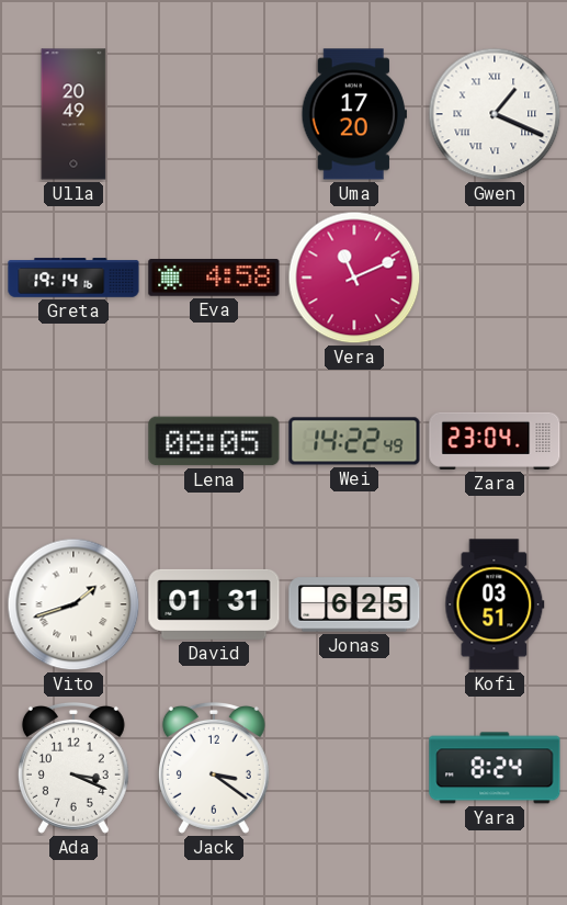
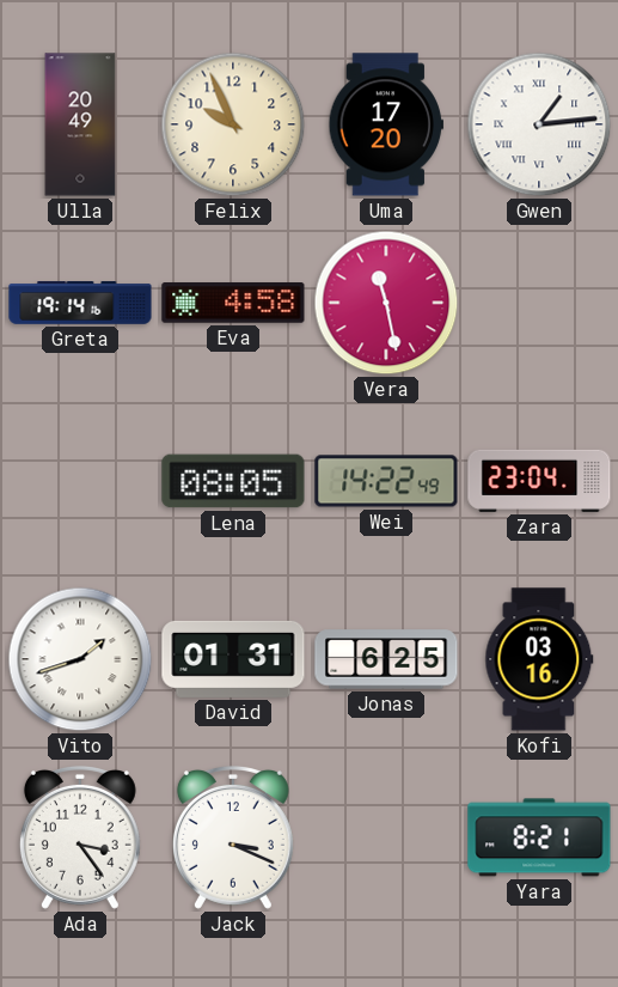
Felix: none -> 9:56 (233, 124)
Gwen: 1:19 -> 1:14 (539, 124)
Vera: 11:11 -> 11:28 (386, 303)
Kofi: 03:51 -> 03:16 (539, 659)
Ada: 3:19 -> 3:24 (80, 837)
Jack: 3:21 -> 3:19 (233, 837)
Yara: 8:24 -> 8:21 (539, 837)
